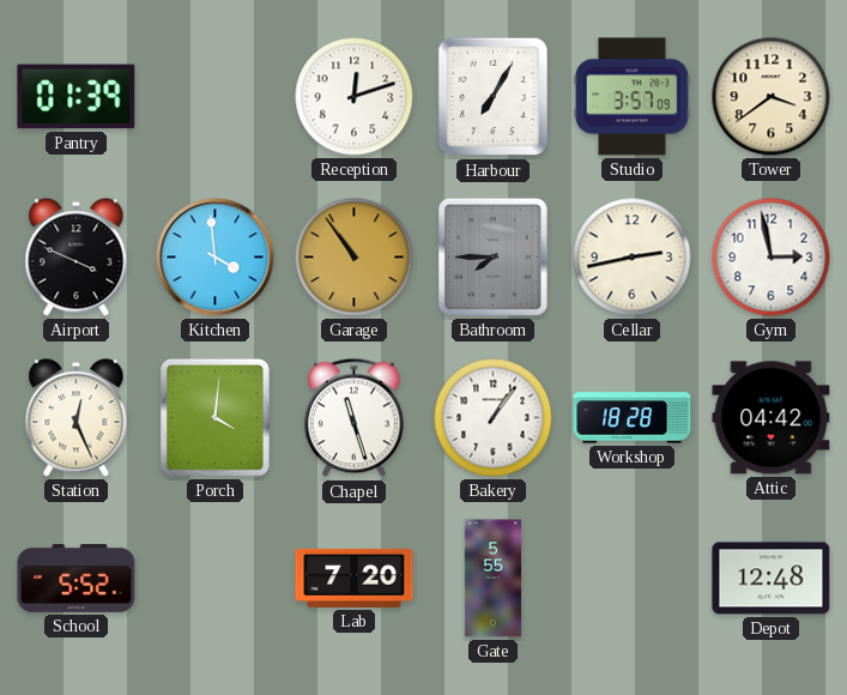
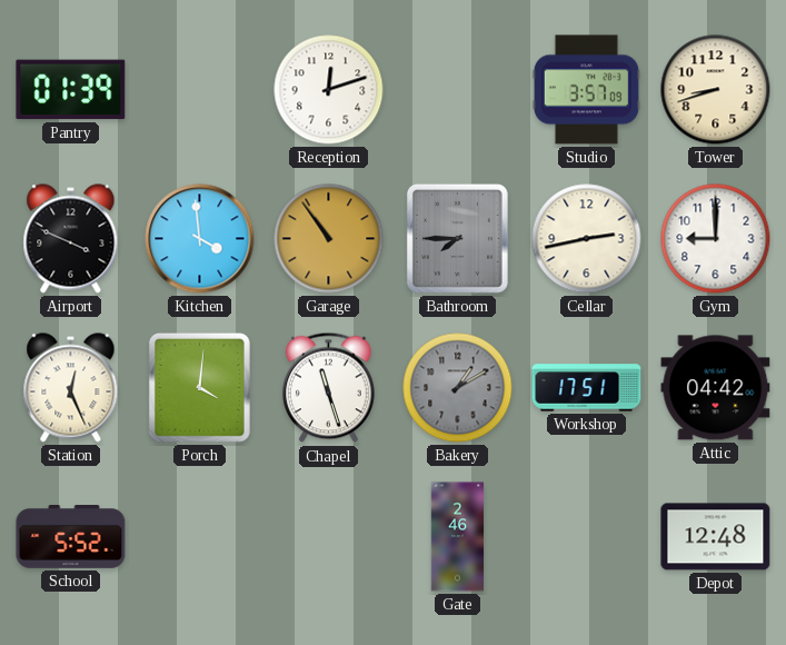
Harbour: 7:05 -> none (492, 97)
Tower: 3:39 -> 8:42 (716, 90)
Gym: 2:58 -> 9:00 (716, 239)
Bakery: 1:06 -> 1:10 (458, 388)
Bakery dial: white -> grey (458, 388)
Workshop: 18:28 -> 17:51 (587, 388)
Lab: 7:20 -> none (355, 578)
Gate: 5:55 -> 2:46 (458, 537)
